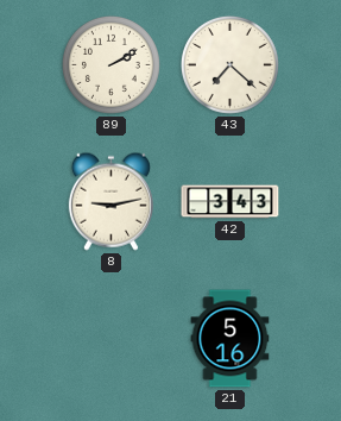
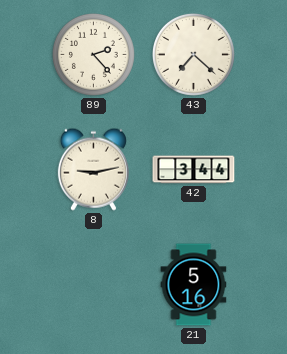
89: 2:10 -> 2:23 (93, 54)
42: 3:43 -> 3:44 (194, 170)
